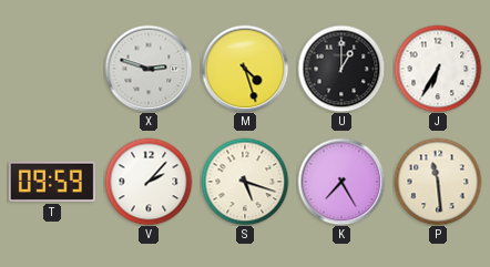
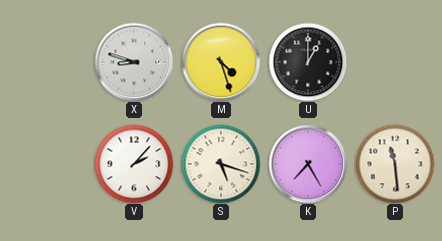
X: 2:48 -> 8:48 (134, 62)
J: 6:35 -> none (438, 69)
T: 09:59 -> none (52, 182)
